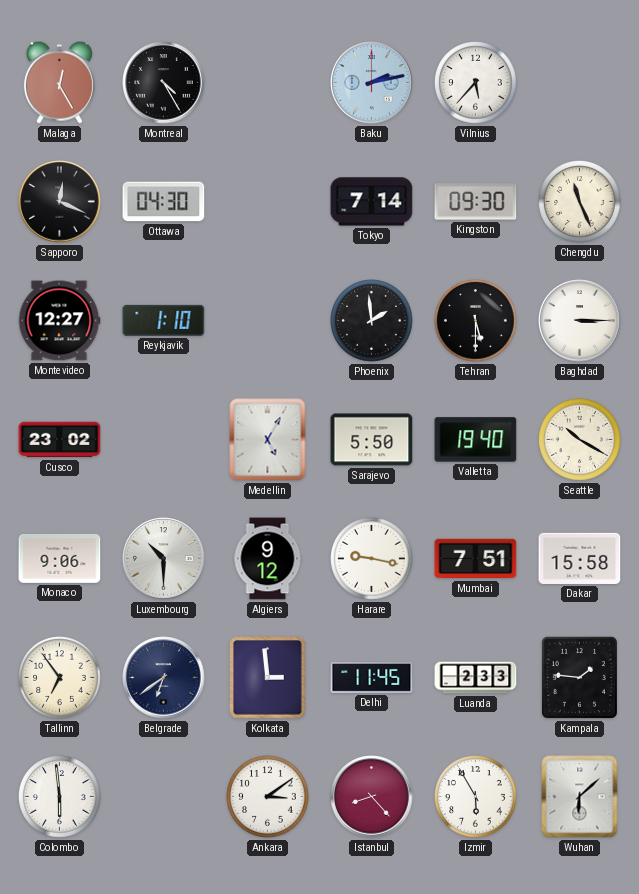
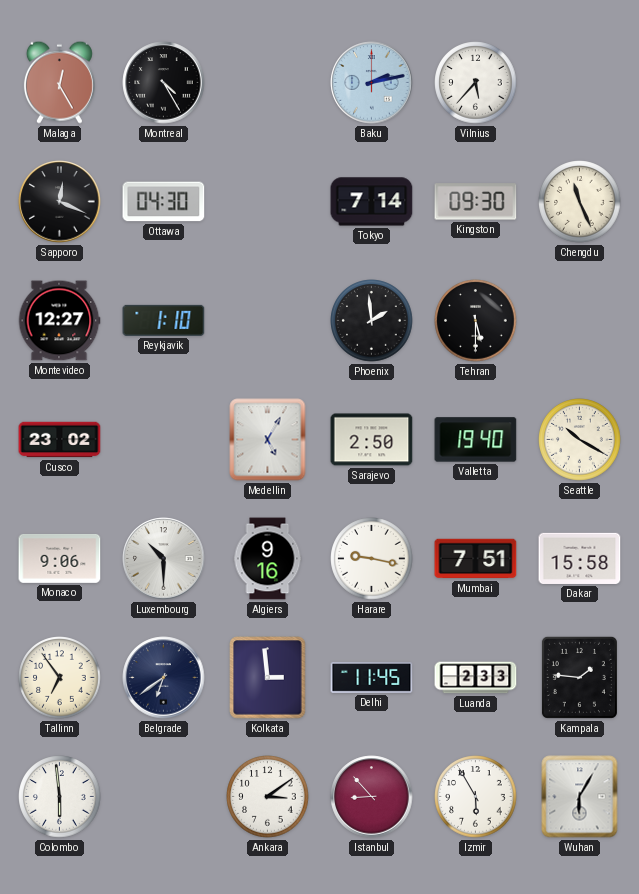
Baghdad: 3:15 -> none (580, 321)
Sarajevo: 5:50 -> 2:50 (372, 440)
Algiers: 9:12 -> 9:16 (268, 559)
Istanbul: 8:23 -> 8:53 (372, 797)
Wuhan: 6:08 -> 6:05 (580, 797)
